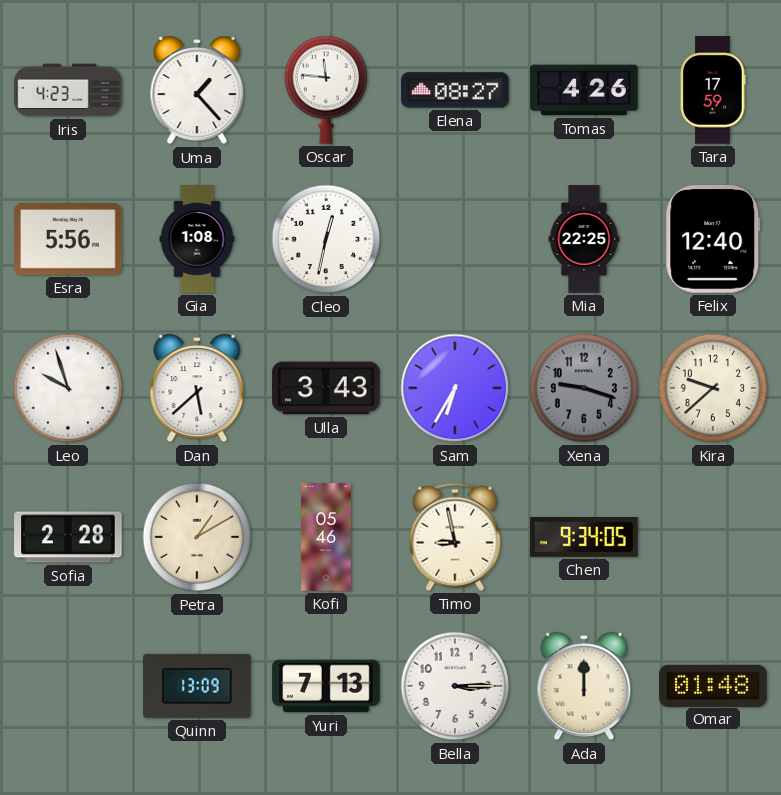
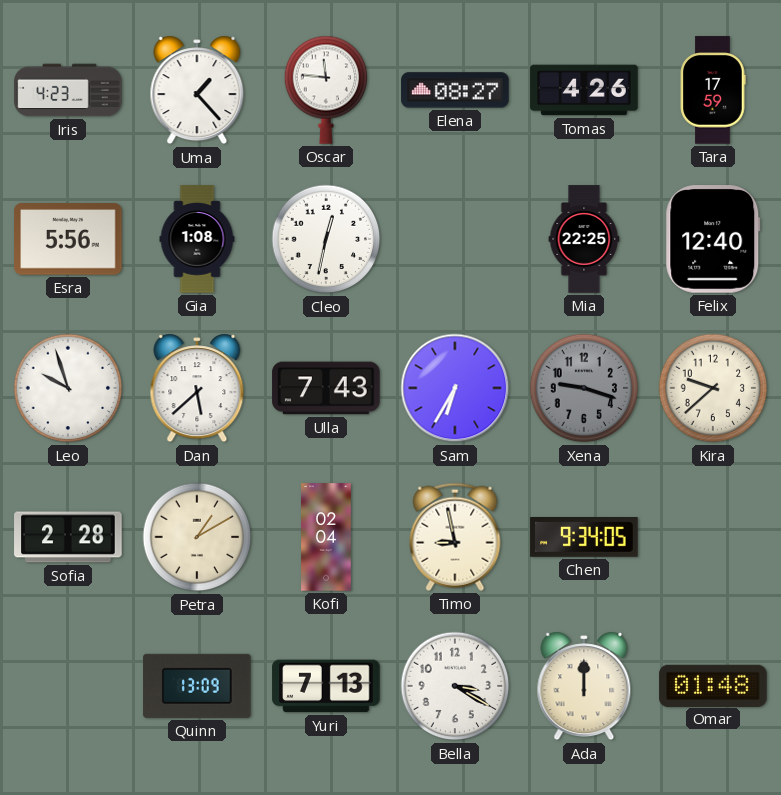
Ulla: 3:43 -> 7:43 (326, 388)
Kofi: 05:46 -> 02:04 (326, 537)
Bella: 3:15 -> 3:20 (455, 686)
